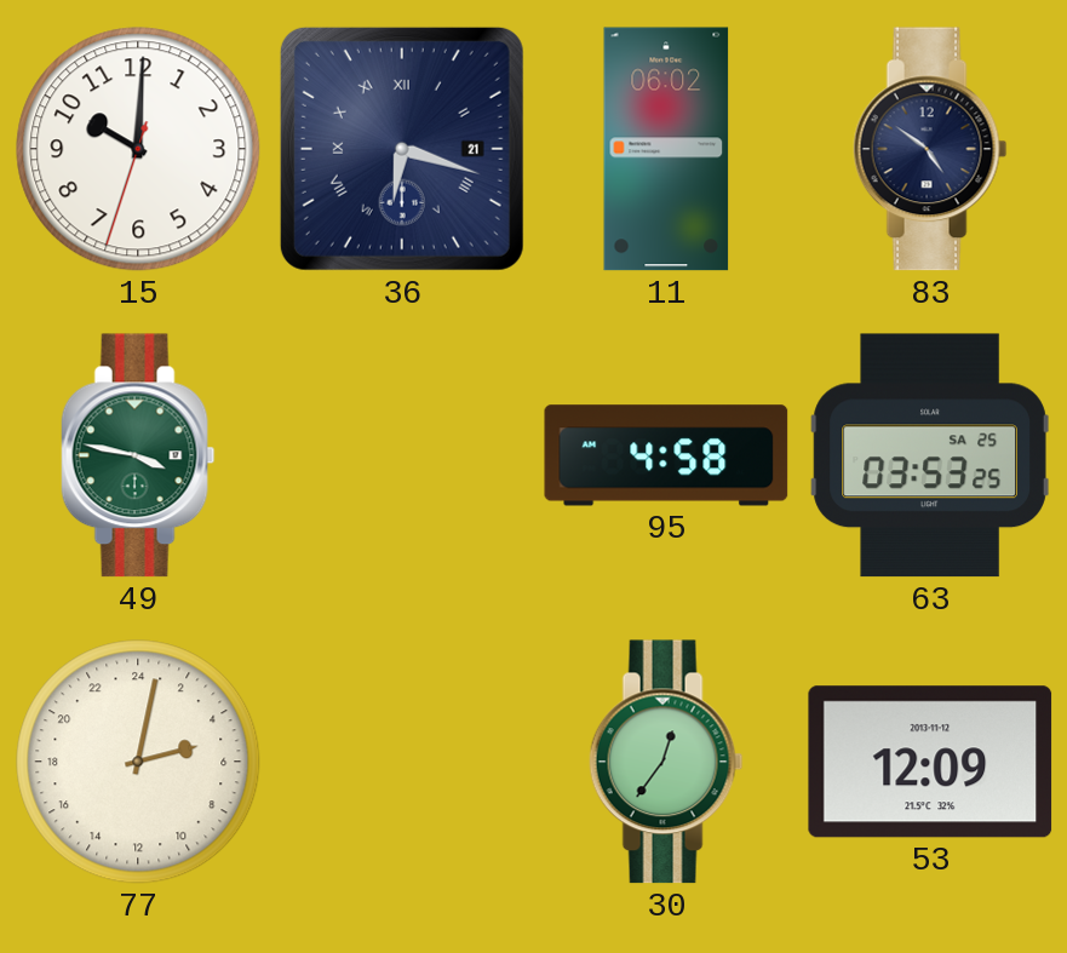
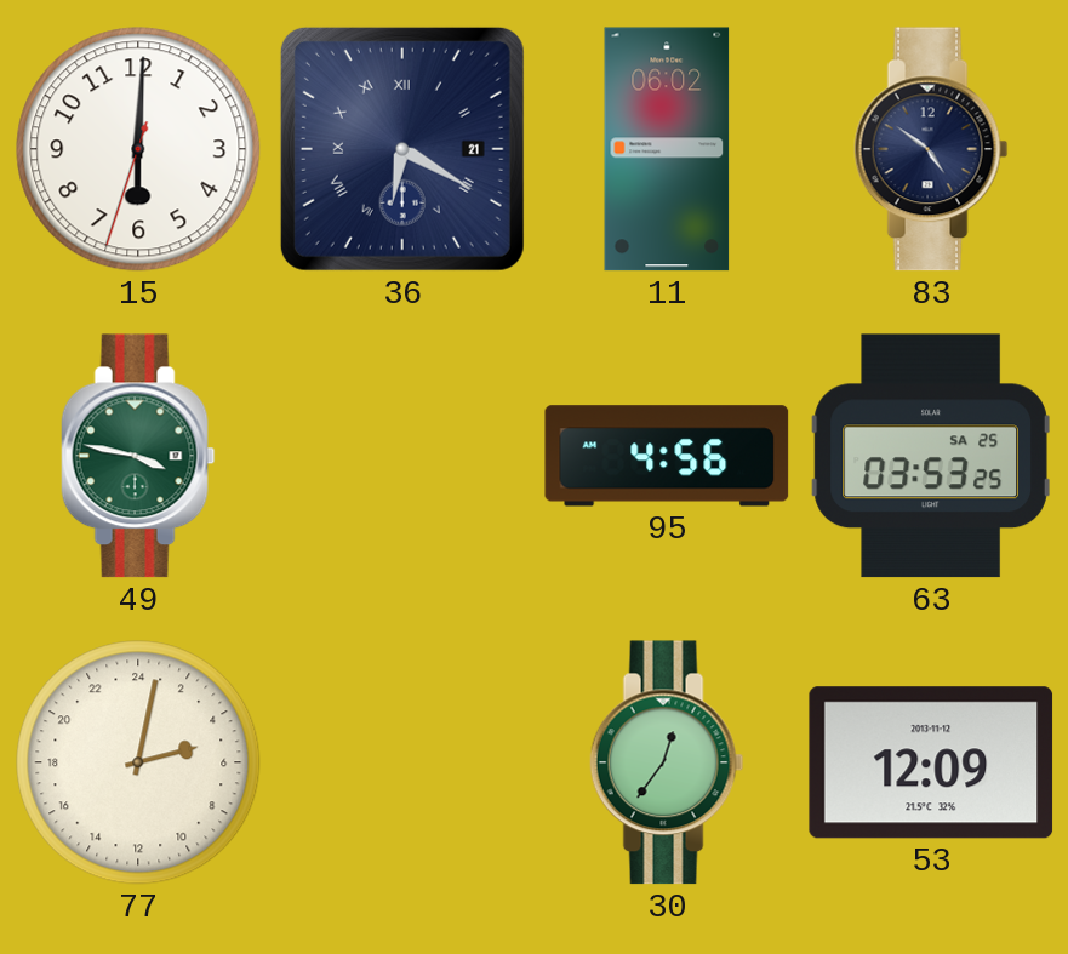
15: 10:00 -> 6:00 (138, 149)
36: 6:18 -> 6:20 (402, 149)
95: 4:58 -> 4:56 (667, 456)
